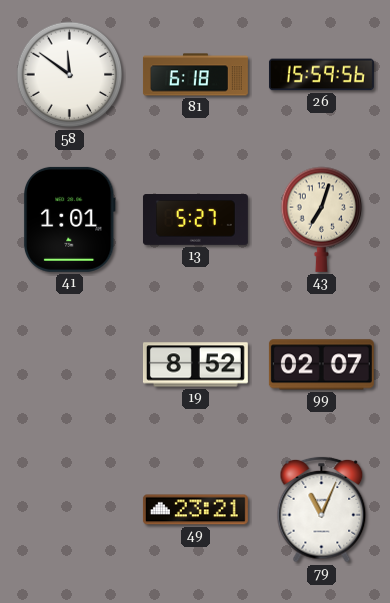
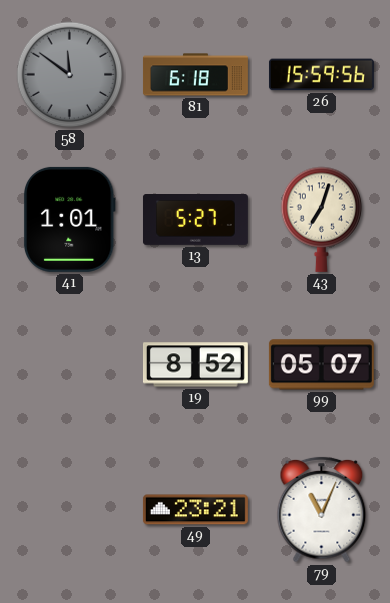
58 dial: white -> grey (70, 75)
99: 02:07 -> 05:07 (321, 365)
